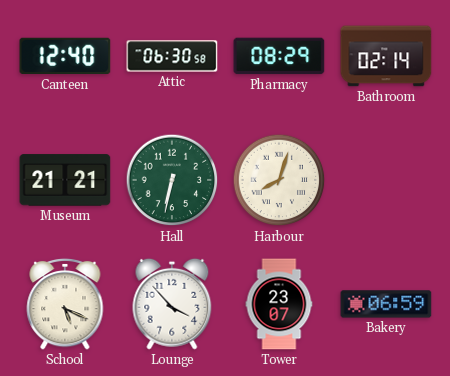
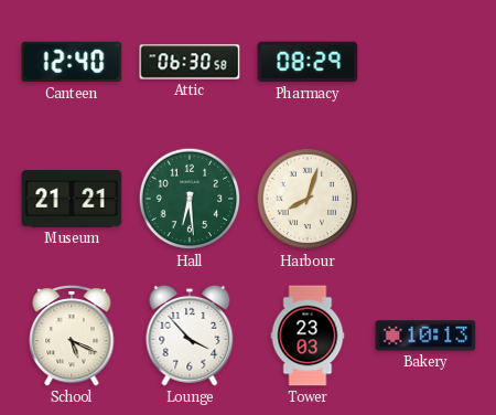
Bathroom: 02:14 -> none (386, 56)
Hall: 6:32 -> 6:29 (190, 199)
Tower: 23:07 -> 23:03 (308, 336)
Bakery: 06:59 -> 10:13 (425, 336)
